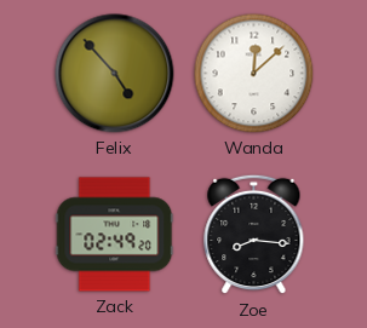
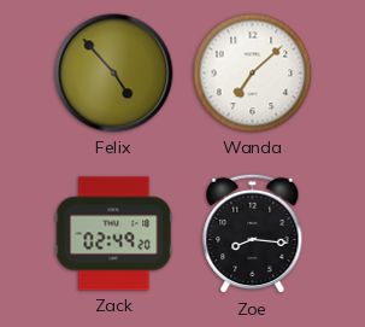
Wanda: 12:08 -> 7:08 (253, 74)
